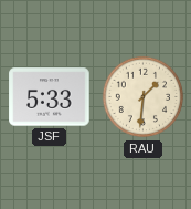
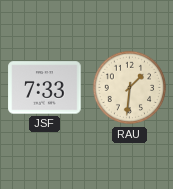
JSF: 5:33 -> 7:33 (45, 88)
